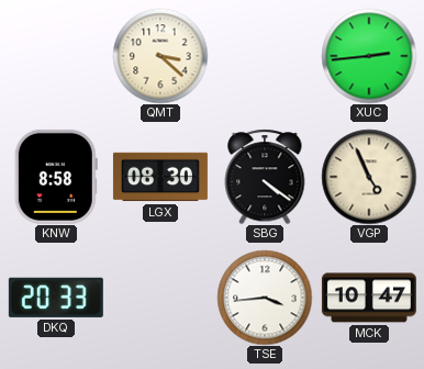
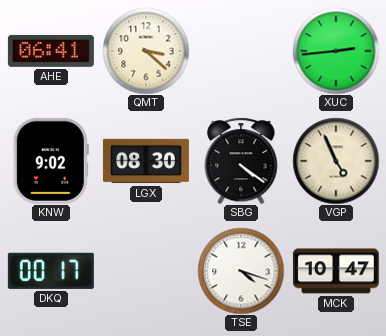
AHE: none -> 06:41 (51, 51)
KNW: 8:58 -> 9:02 (51, 161)
DKQ: 20:33 -> 00:17 (51, 271)
TSE: 3:44 -> 4:18 (241, 271)
